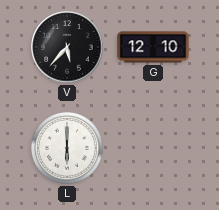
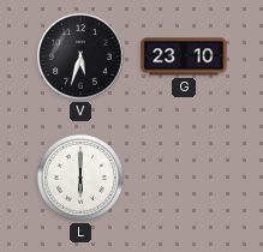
V: 5:37 -> 5:33 (80, 56)
G: 12:10 -> 23:10 (184, 56)
